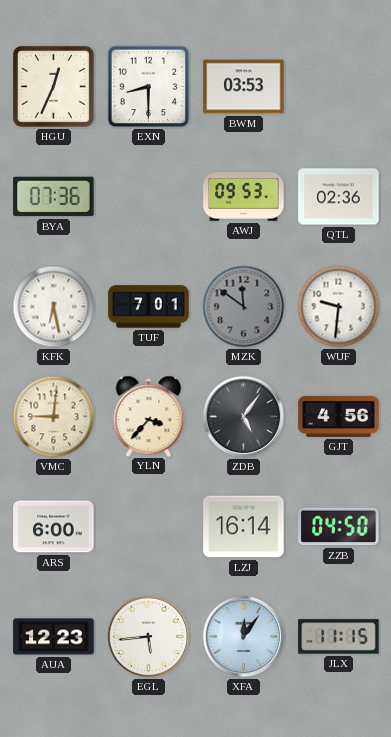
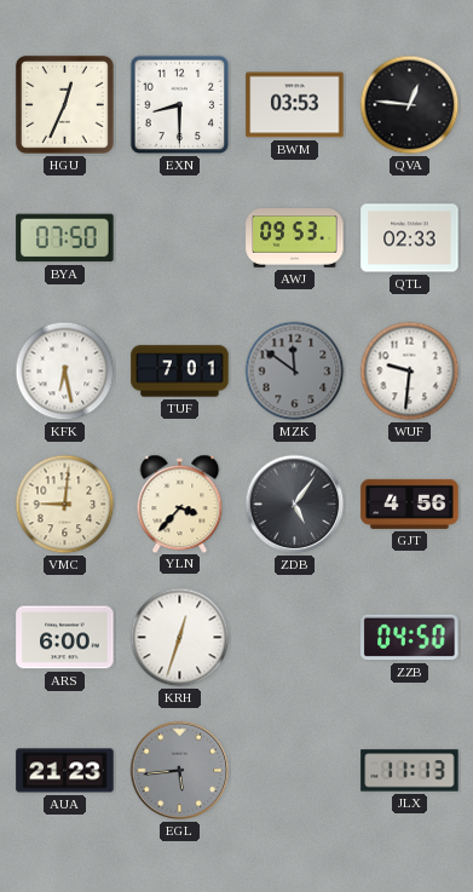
QVA: none -> 12:46 (410, 105)
BYA: 07:36 -> 07:50 (65, 238)
QTL: 02:36 -> 02:33 (410, 238)
KRH: none -> 12:33 (180, 638)
LZJ: 16:14 -> none (244, 527)
AUA: 12:23 -> 21:23 (65, 771)
EGL dial: white -> grey (180, 771)
XFA: 12:06 -> none (244, 637)
JLX: 11:15 -> 11:13 (410, 771)
